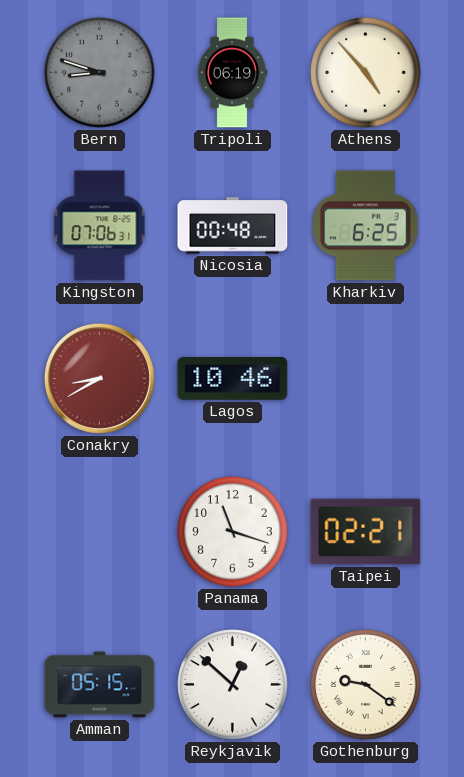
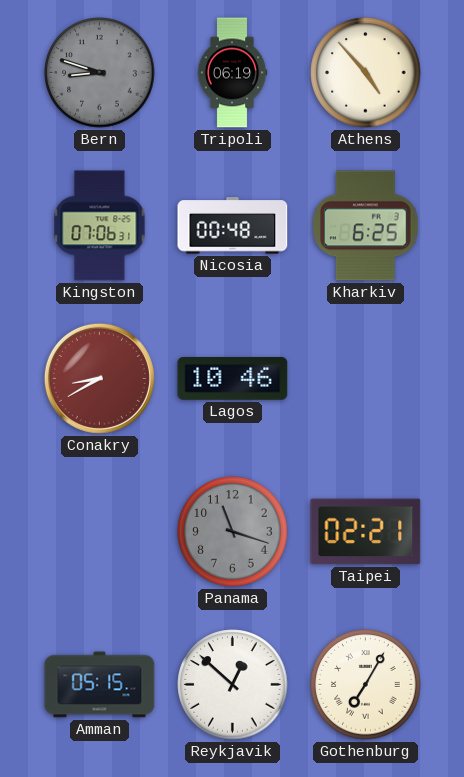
Panama dial: white -> grey (233, 532)
Gothenburg: 9:21 -> 7:05 (366, 685)
